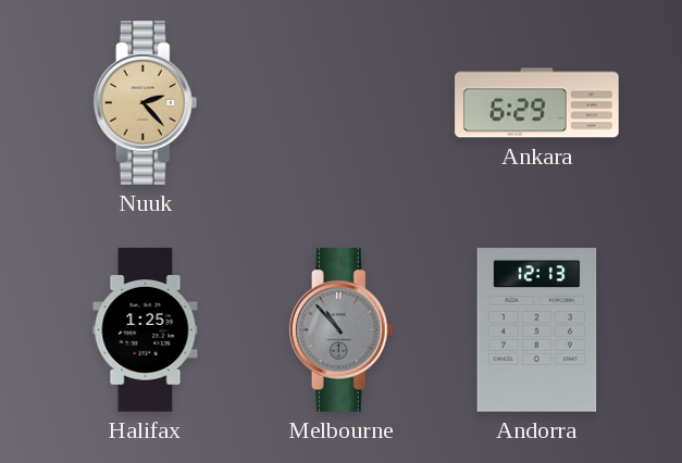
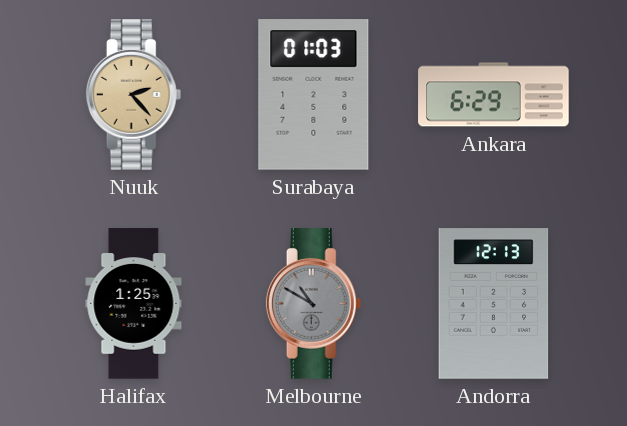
Surabaya: none -> 01:03 (314, 95)
Melbourne: 10:53 -> 10:50 (314, 304)
